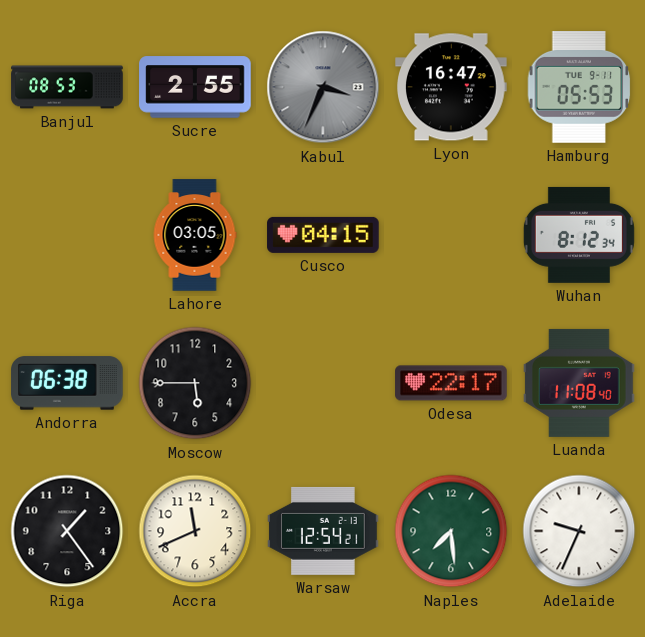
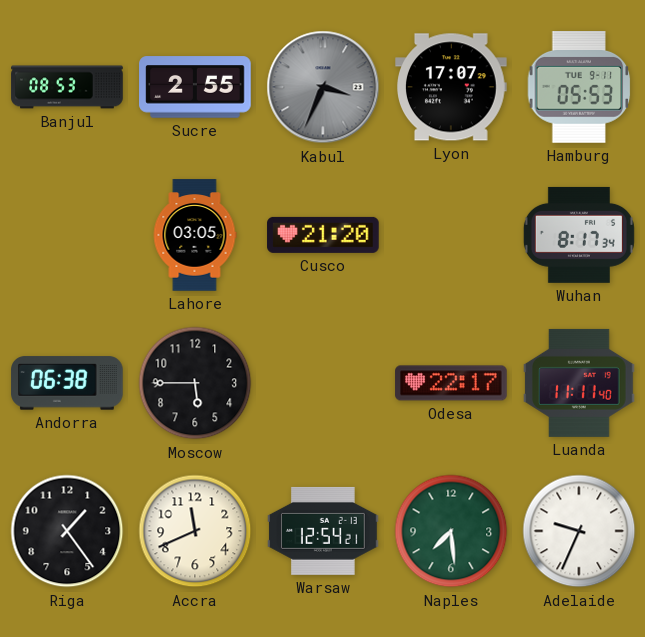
Lyon: 16:47 -> 17:07 (452, 87)
Cusco: 04:15 -> 21:20 (323, 235)
Wuhan: 8:12 -> 8:17 (579, 235)
Luanda: 11:08 -> 11:11 (579, 383)
